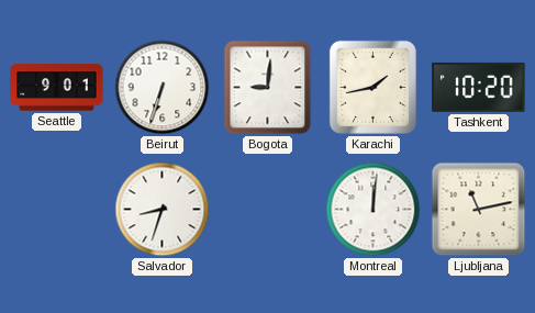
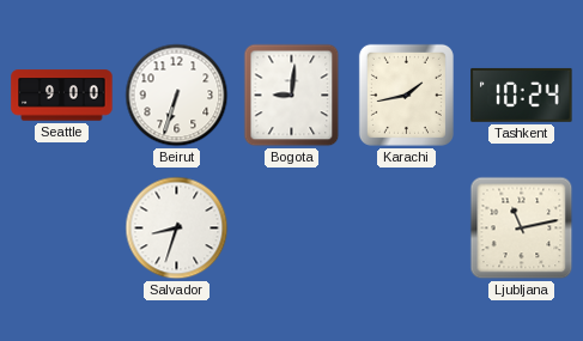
Seattle: 9:01 -> 9:00 (62, 96)
Tashkent: 10:20 -> 10:24 (522, 95)
Montreal: 12:01 -> none (374, 210)
